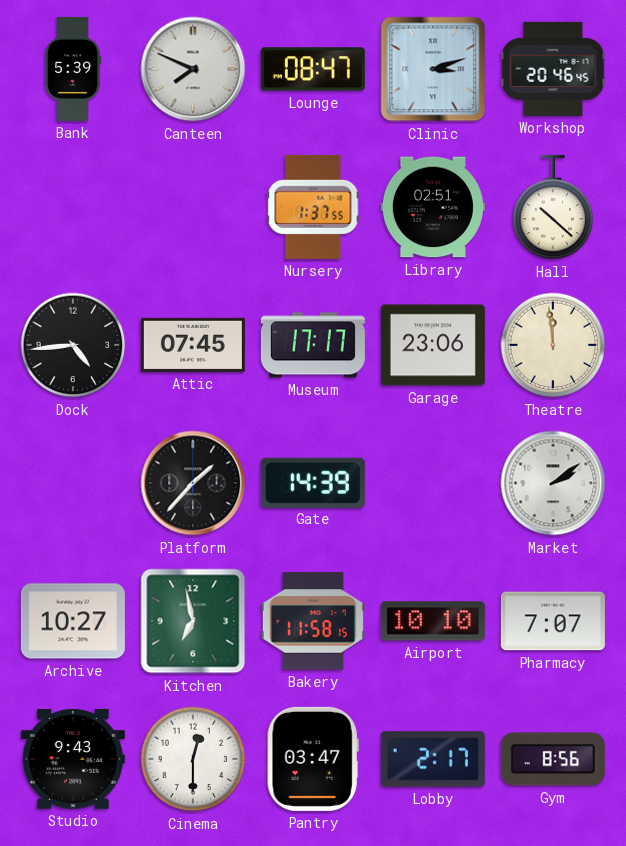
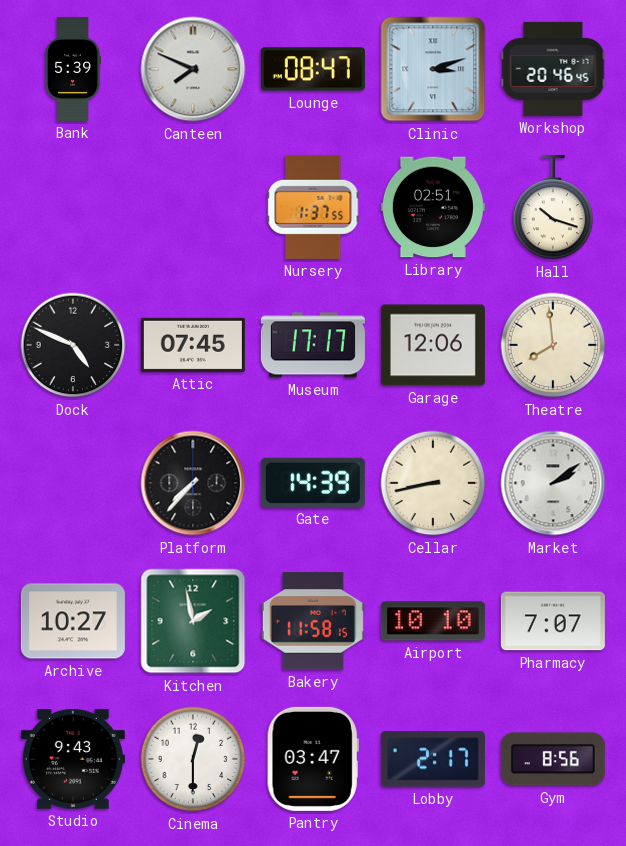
Hall: 10:22 -> 10:18 (553, 207)
Dock: 4:44 -> 4:49 (73, 345)
Garage: 23:06 -> 12:06 (433, 345)
Theatre: 11:59 -> 7:59 (553, 345)
Platform: 1:37 -> 7:37 (193, 483)
Cellar: none -> 8:43 (433, 483)
Kitchen: 6:58 -> 1:58 (193, 621)
